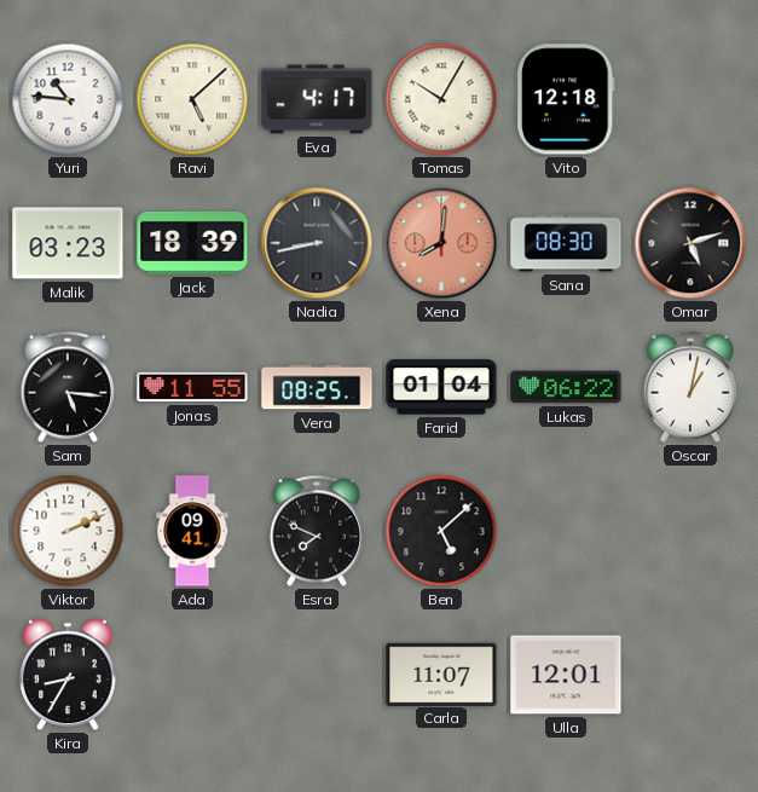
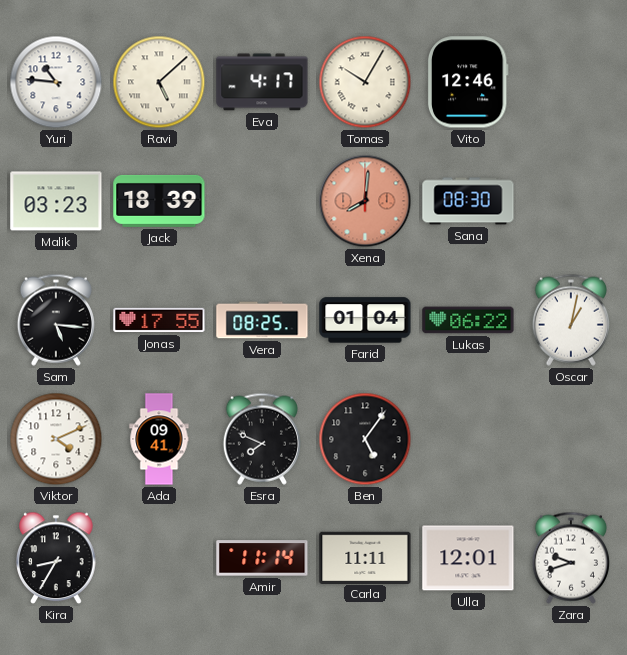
Vito: 12:18 -> 12:46 (468, 82)
Nadia: 8:43 -> none (317, 243)
Omar: 5:12 -> none (690, 243)
Jonas: 11:55 -> 17:55 (159, 320)
Viktor: 2:11 -> 4:11 (56, 439)
Ben: 5:08 -> 5:06 (365, 439)
Amir: none -> 11:14 (262, 558)
Carla: 11:07 -> 11:11 (365, 557)
Zara: none -> 9:42 (571, 558)
